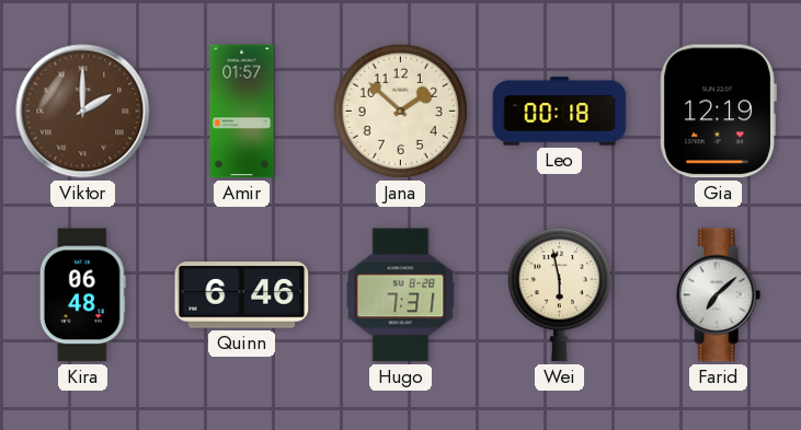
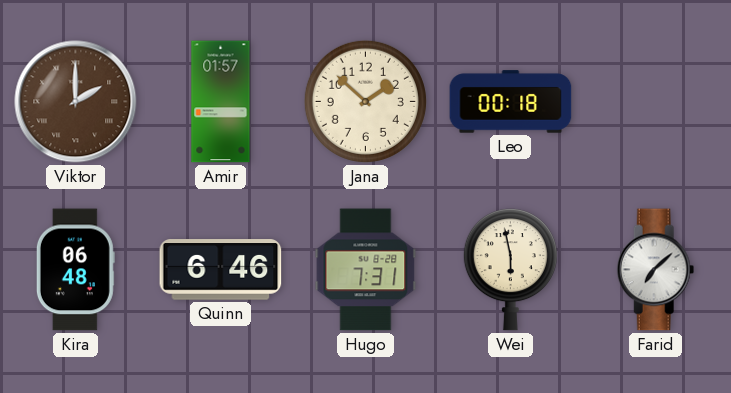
Gia: 12:19 -> none (718, 112)
